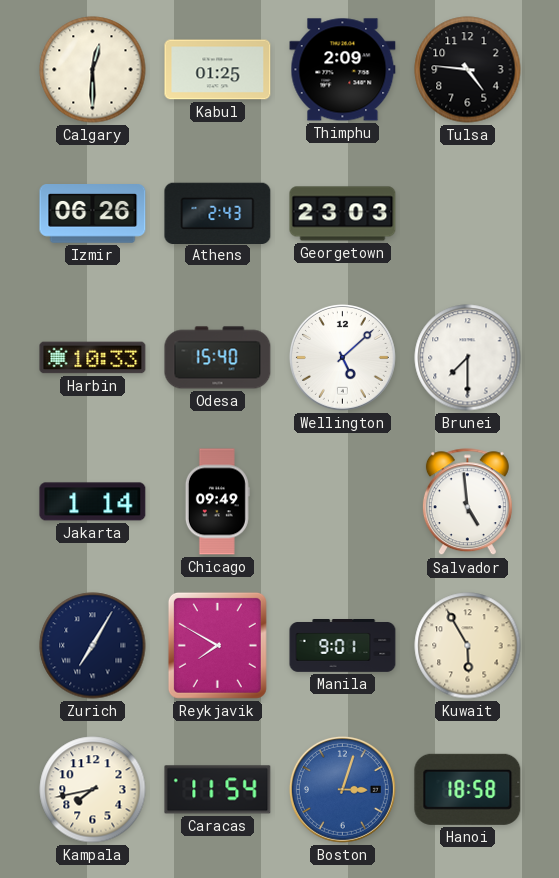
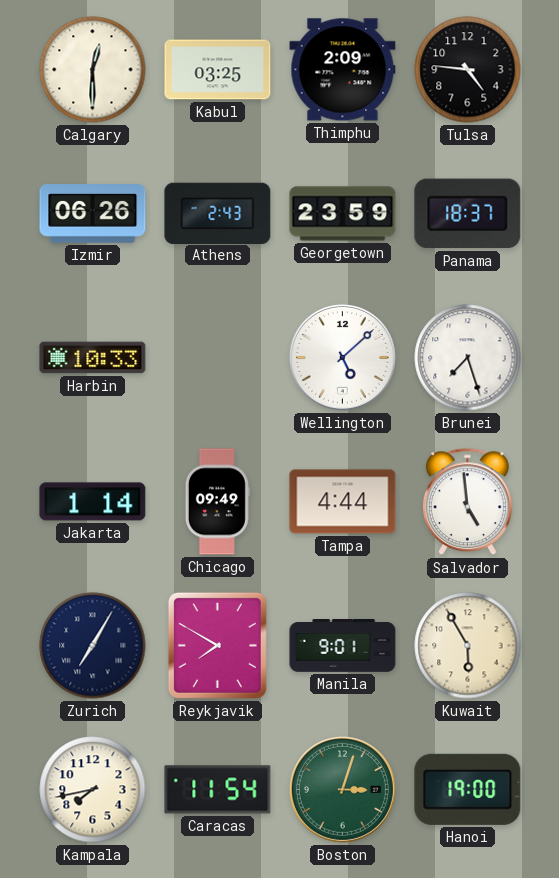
Kabul: 01:25 -> 03:25 (218, 70)
Georgetown: 23:03 -> 23:59 (343, 214)
Panama: none -> 18:37 (468, 214)
Odesa: 15:40 -> none (218, 358)
Brunei: 7:30 -> 7:27 (468, 358)
Tampa: none -> 4:44 (343, 502)
Boston dial: blue -> green (342, 789)
Hanoi: 18:58 -> 19:00 (468, 789)
